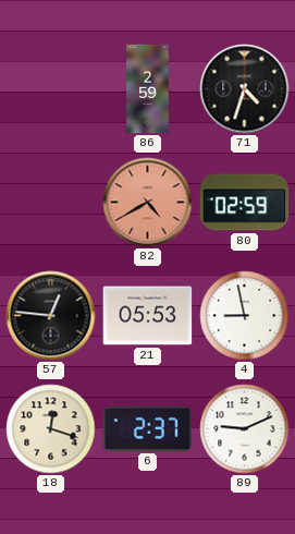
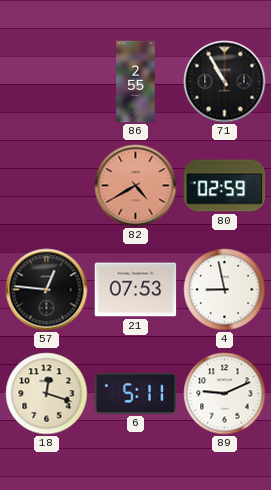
86: 2:59 -> 2:55 (136, 82)
71: 4:33 -> 10:55 (225, 82)
21: 05:53 -> 07:53 (136, 290)
6: 2:37 -> 5:11 (136, 393)
